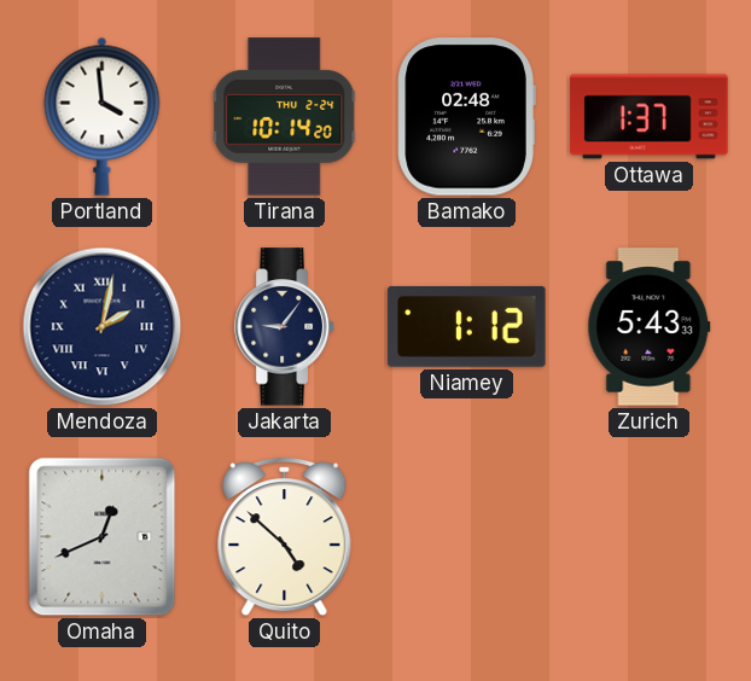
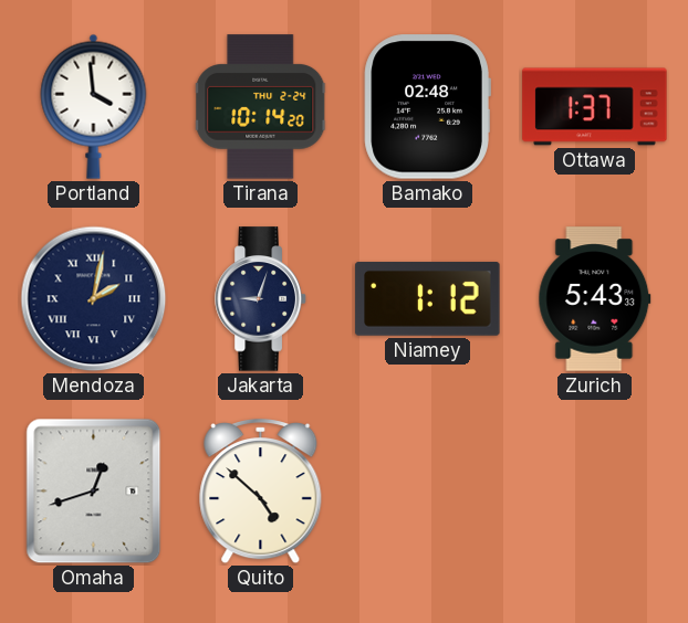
Jakarta: 9:06 -> 9:03 (261, 299)
Omaha: 12:41 -> 12:42 (94, 492)
